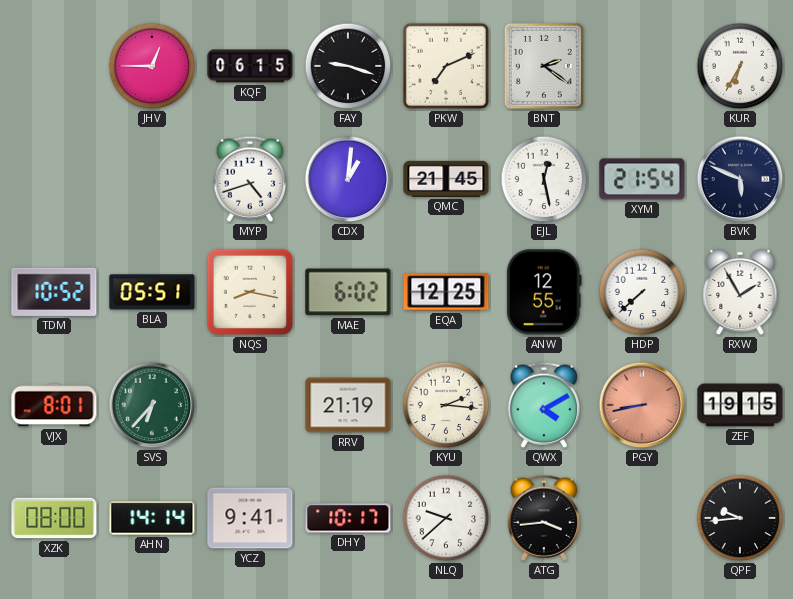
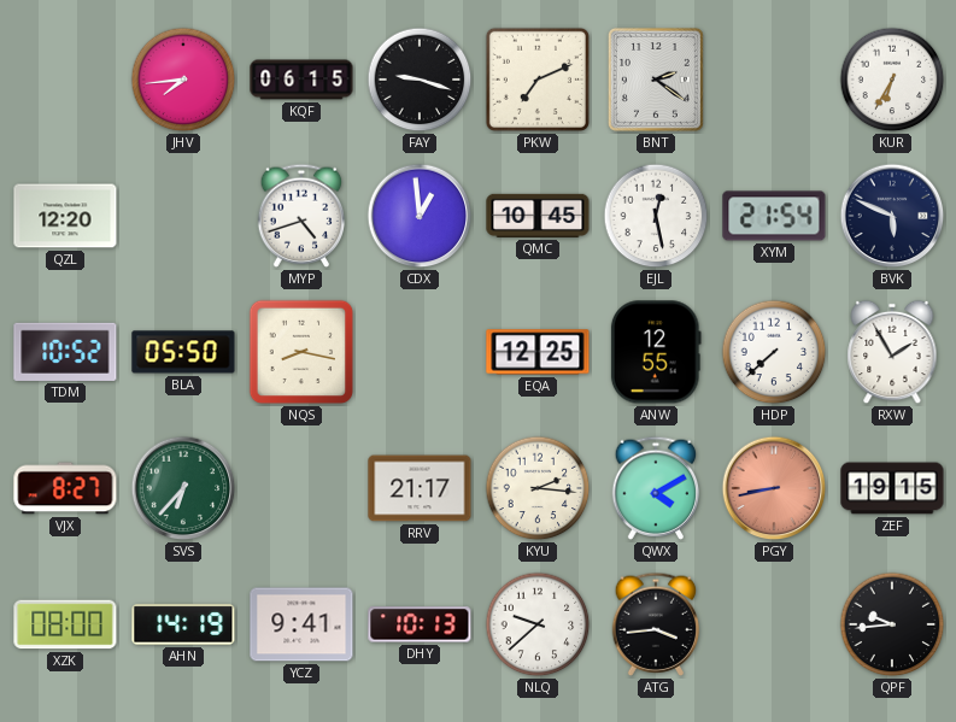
JHV: 12:45 -> 7:44 (183, 80)
QZL: none -> 12:20 (65, 216)
CDX: 1:01 -> 12:59 (420, 216)
QMC: 21:45 -> 10:45 (538, 216)
BLA: 05:51 -> 05:50 (183, 352)
MAE: 6:02 -> none (348, 292)
VJX: 8:01 -> 8:27 (65, 488)
RRV: 21:19 -> 21:17 (420, 488)
AHN: 14:14 -> 14:19 (183, 624)
DHY: 10:17 -> 10:13 (420, 624)
